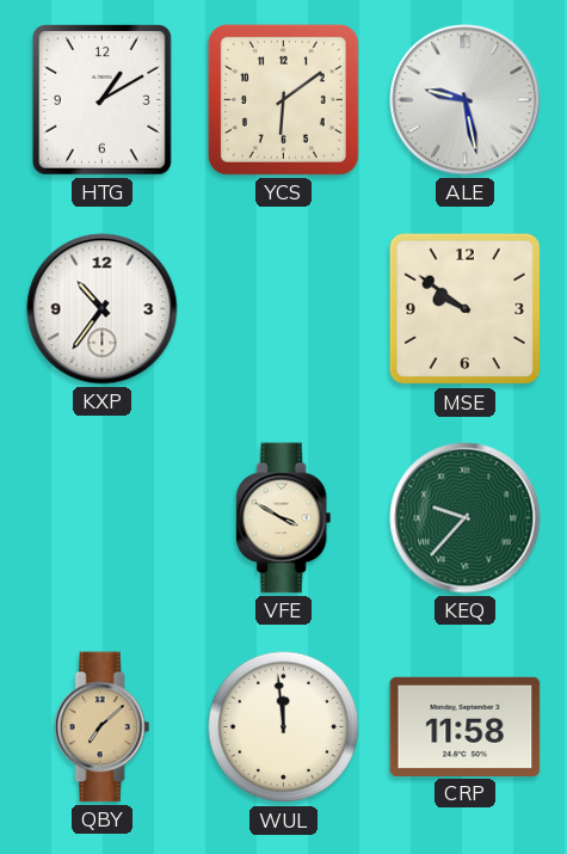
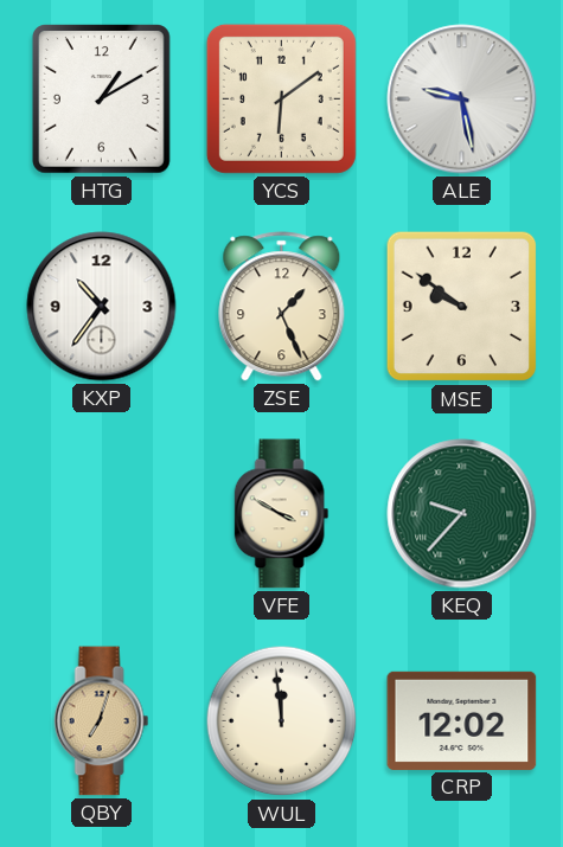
ZSE: none -> 1:26 (282, 307)
QBY: 7:08 -> 7:03 (102, 721)
CRP: 11:58 -> 12:02 (462, 720)
